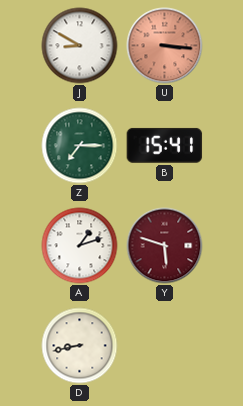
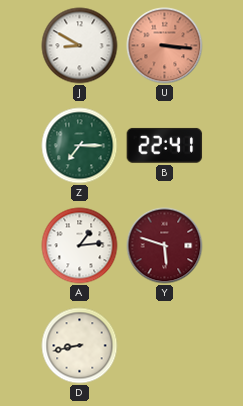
B: 15:41 -> 22:41 (165, 145)
A: 1:12 -> 1:14 (80, 246)
